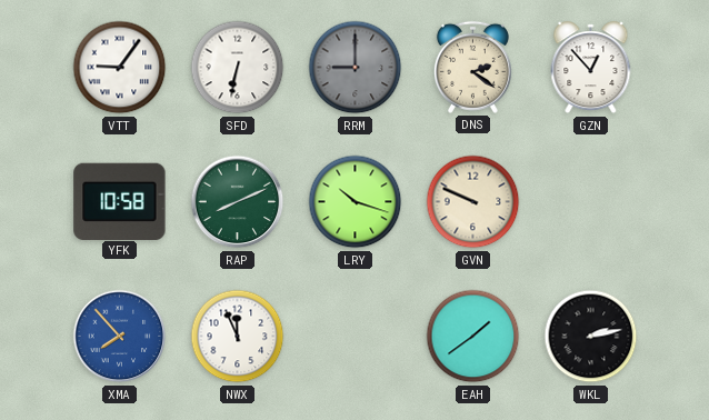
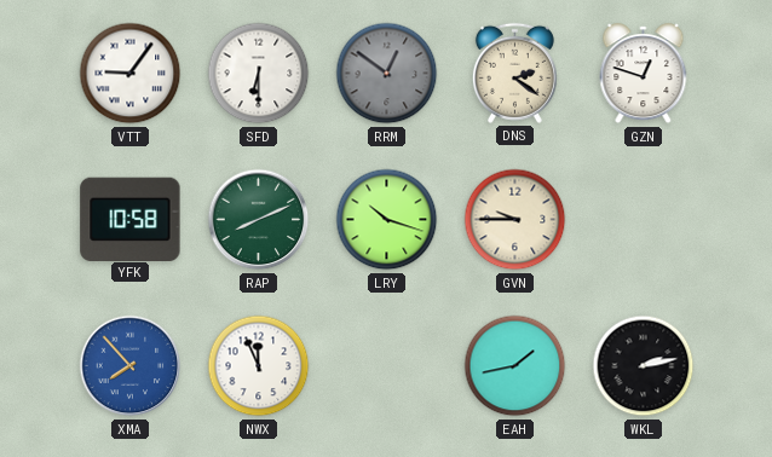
SFD: 6:32 -> 6:30 (259, 74)
RRM: 9:00 -> 12:51 (387, 74)
GZN: 12:53 -> 12:48 (644, 74)
GVN: 9:49 -> 9:45 (515, 220)
EAH: 1:39 -> 1:43 (515, 366)
